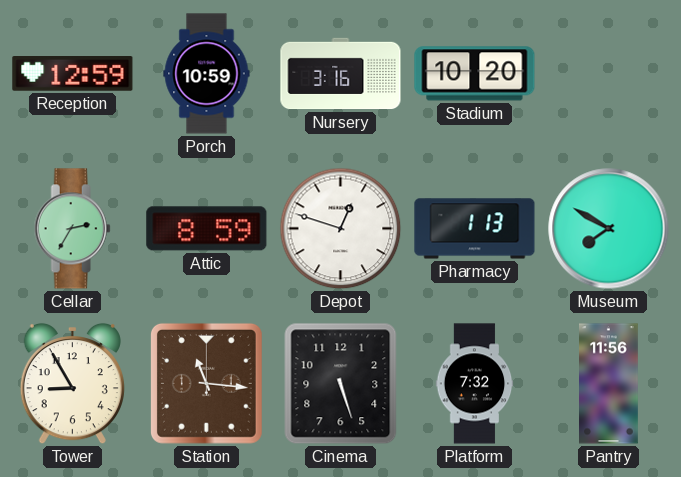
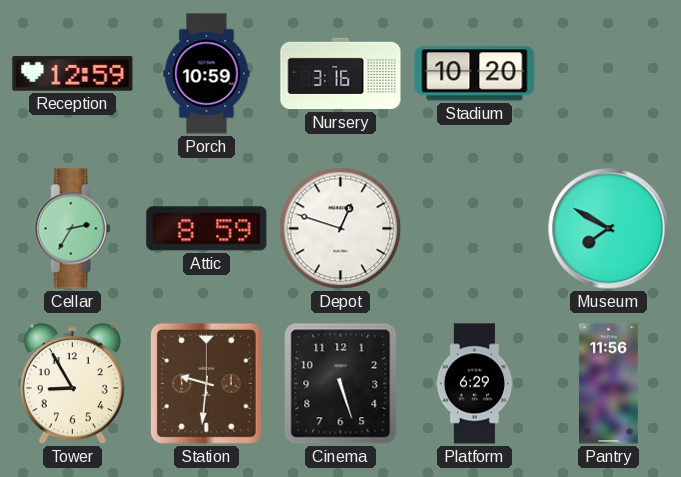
Pharmacy: 1:13 -> none (475, 229)
Station: 11:16 -> 9:31 (206, 383)
Platform: 7:32 -> 6:29 (475, 384)
